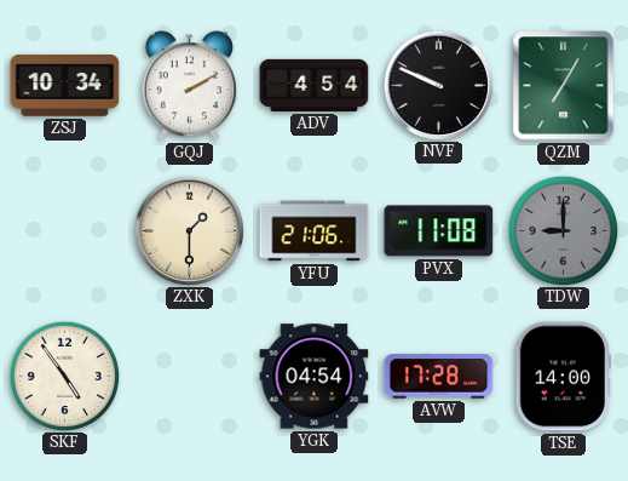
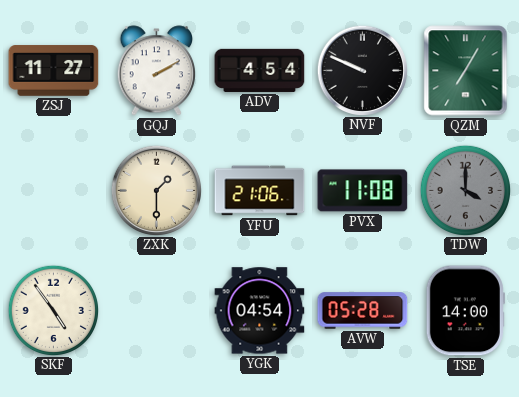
ZSJ: 10:34 -> 11:27 (54, 71)
TDW: 9:00 -> 4:00 (465, 190)
AVW: 17:28 -> 05:28 (363, 311)
